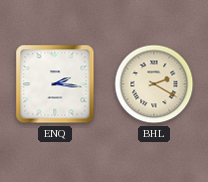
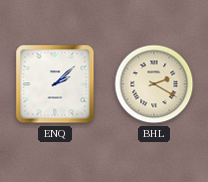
ENQ: 2:16 -> 2:08 (55, 84)
